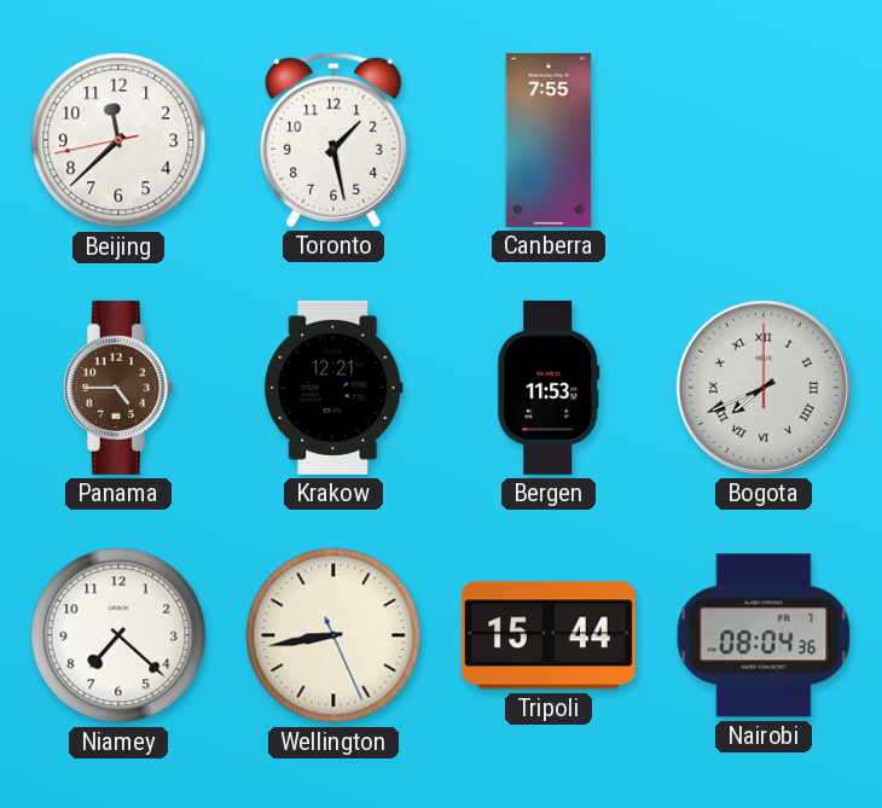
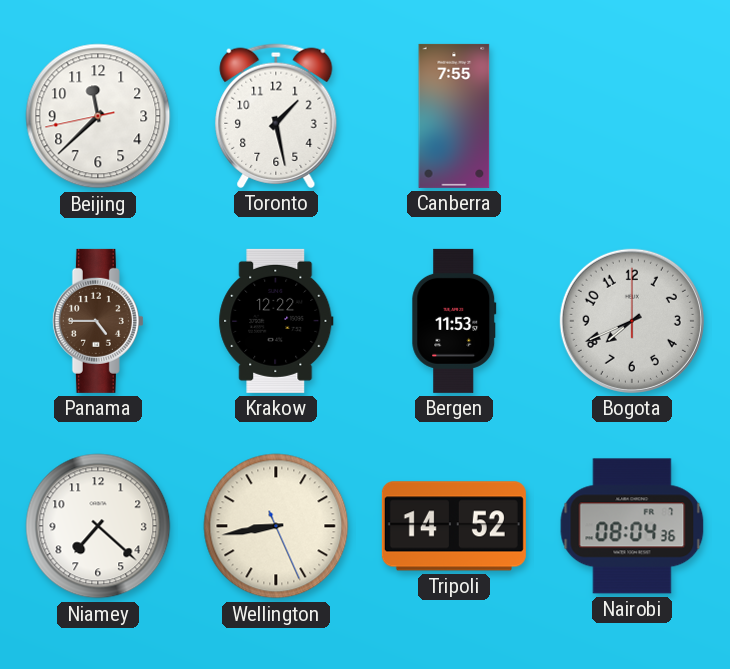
Krakow: 12:21 -> 12:22 (276, 321)
Bogota numerals: Roman -> Arabic (632, 321)
Tripoli: 15:44 -> 14:52 (454, 526)
